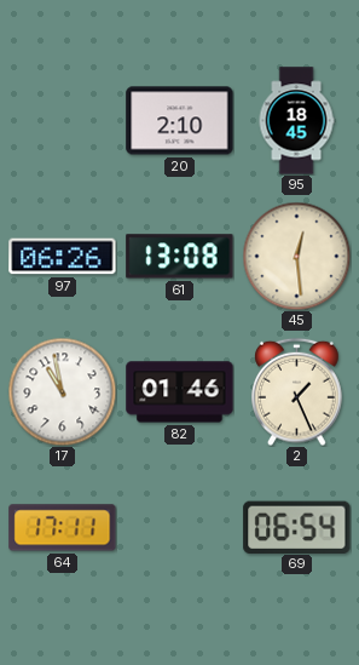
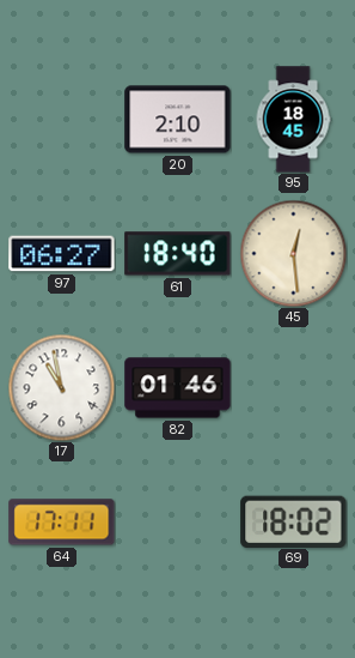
97: 06:26 -> 06:27 (62, 254)
61: 13:08 -> 18:40 (178, 254)
2: 1:26 -> none (297, 391)
69: 06:54 -> 18:02 (294, 521)
